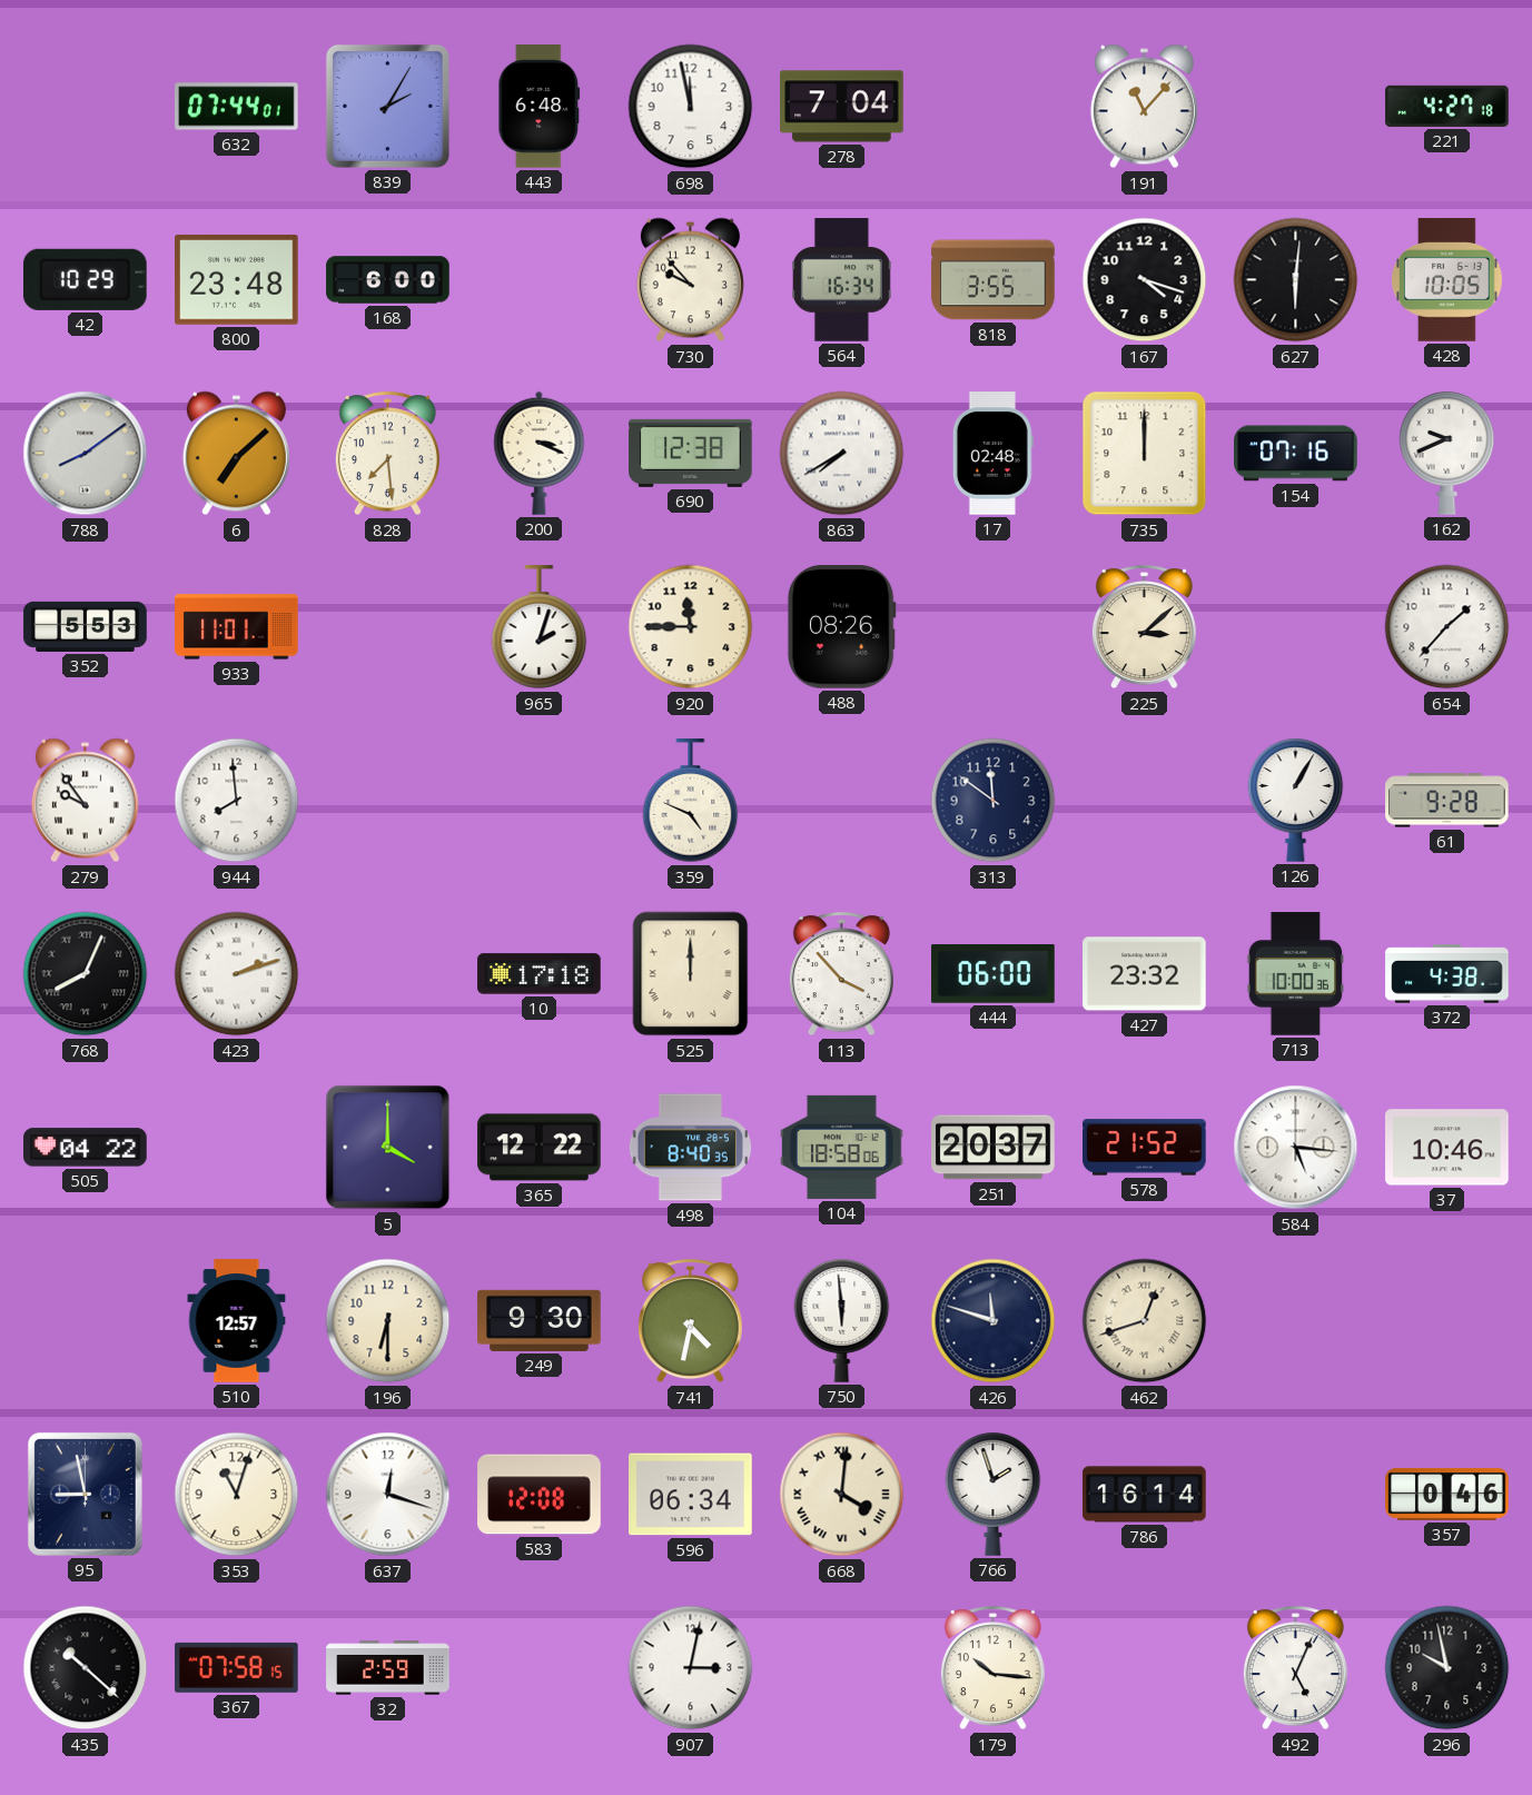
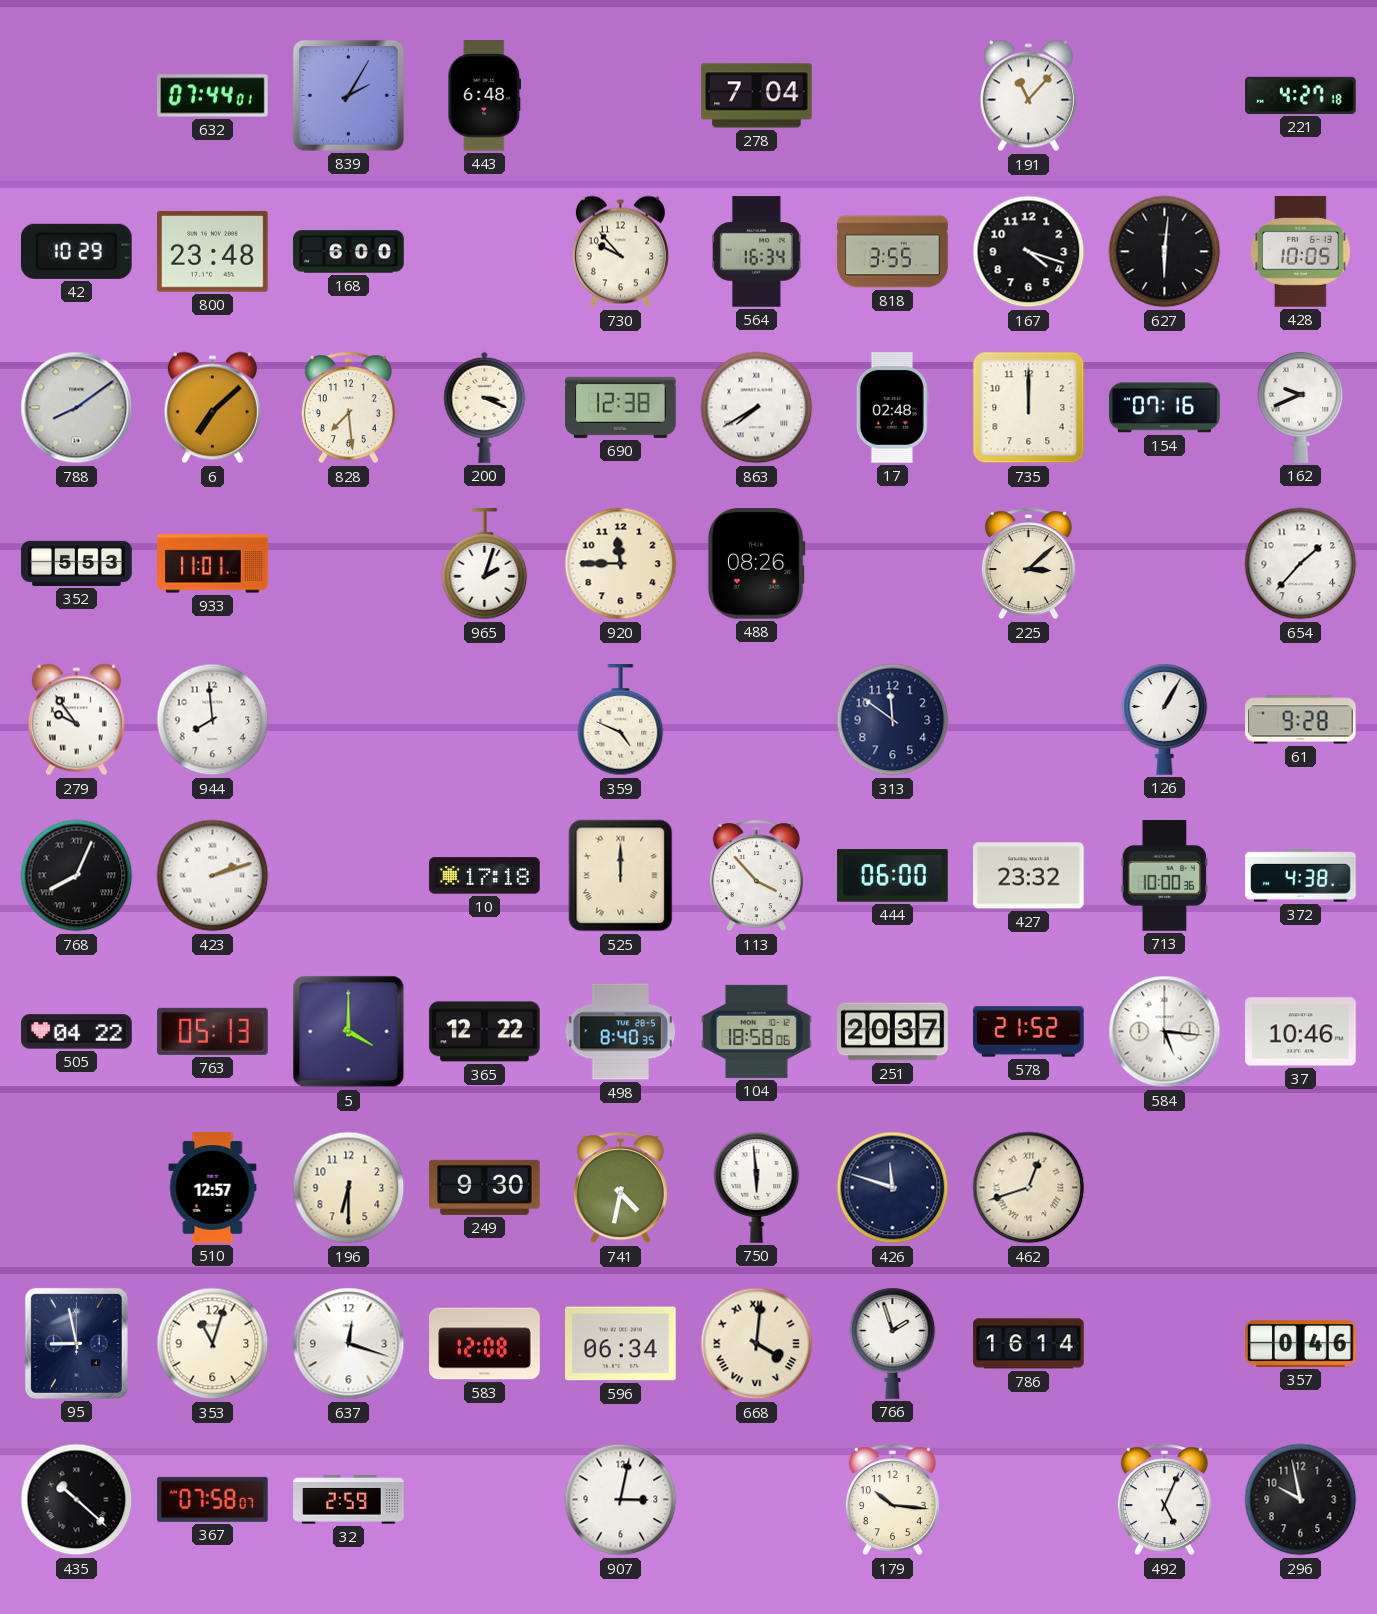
698: 11:58 -> none (691, 107)
763: none -> 05:13 (213, 1031)
367: 07:58:15 -> 07:58:07 (213, 1499)
